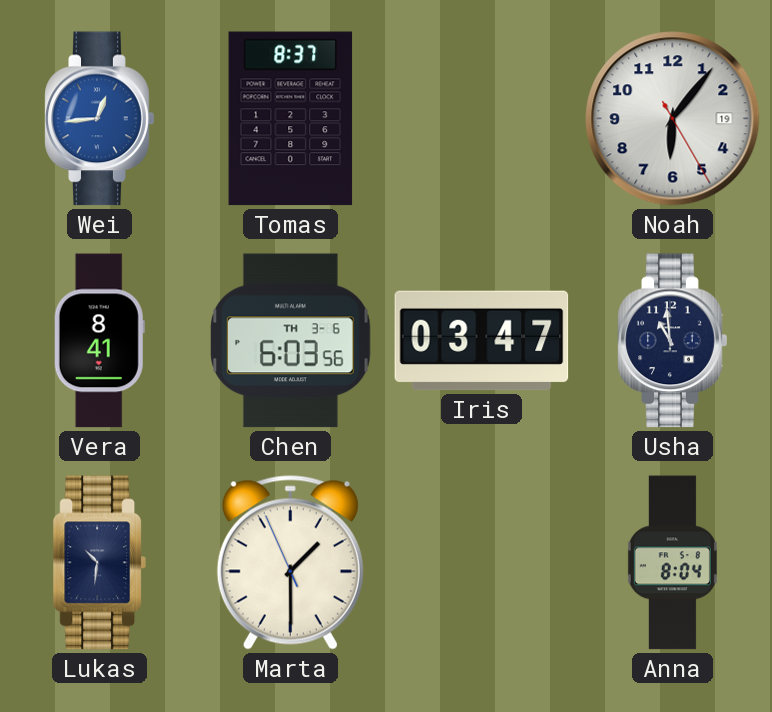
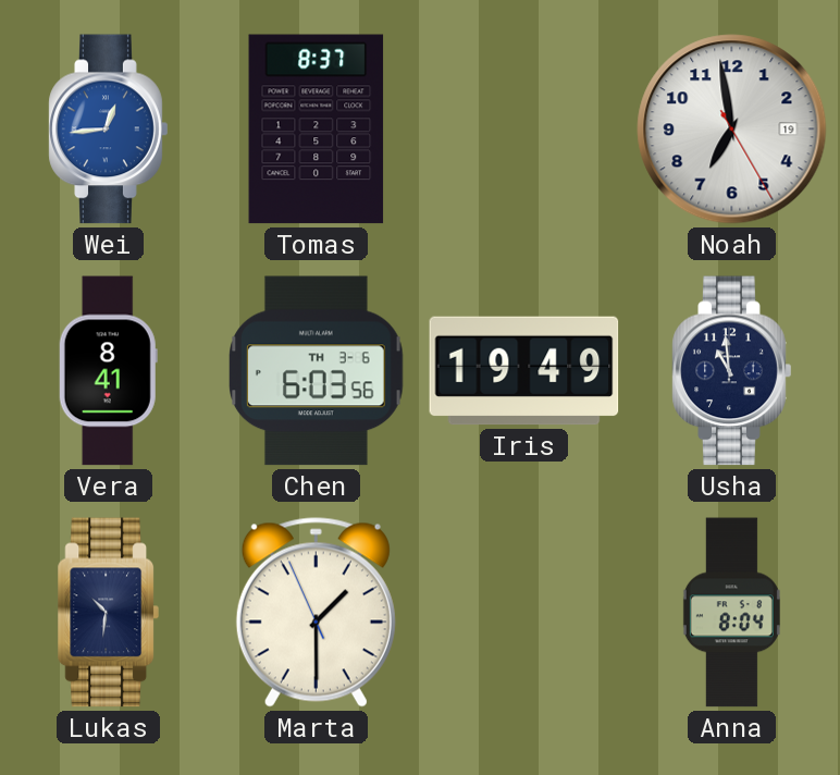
Noah: 6:06 -> 6:58 (732, 130)
Iris: 03:47 -> 19:49 (524, 371)
